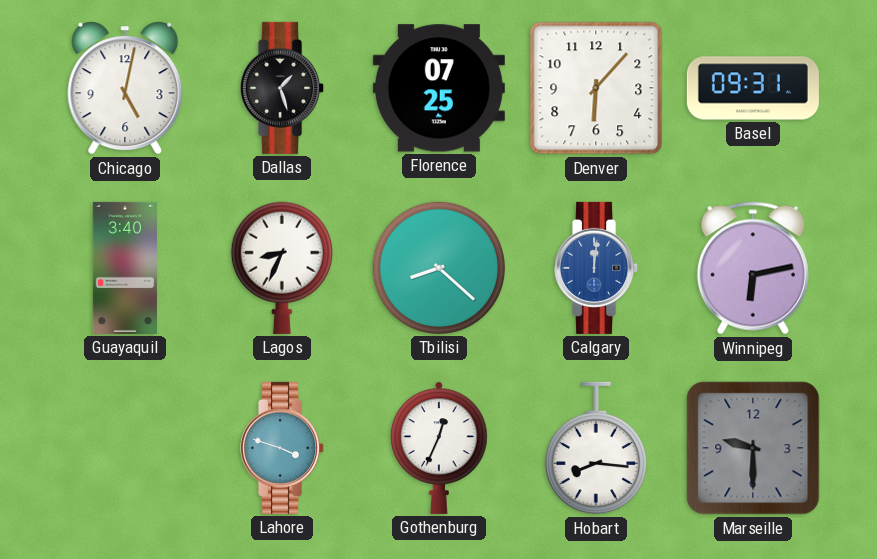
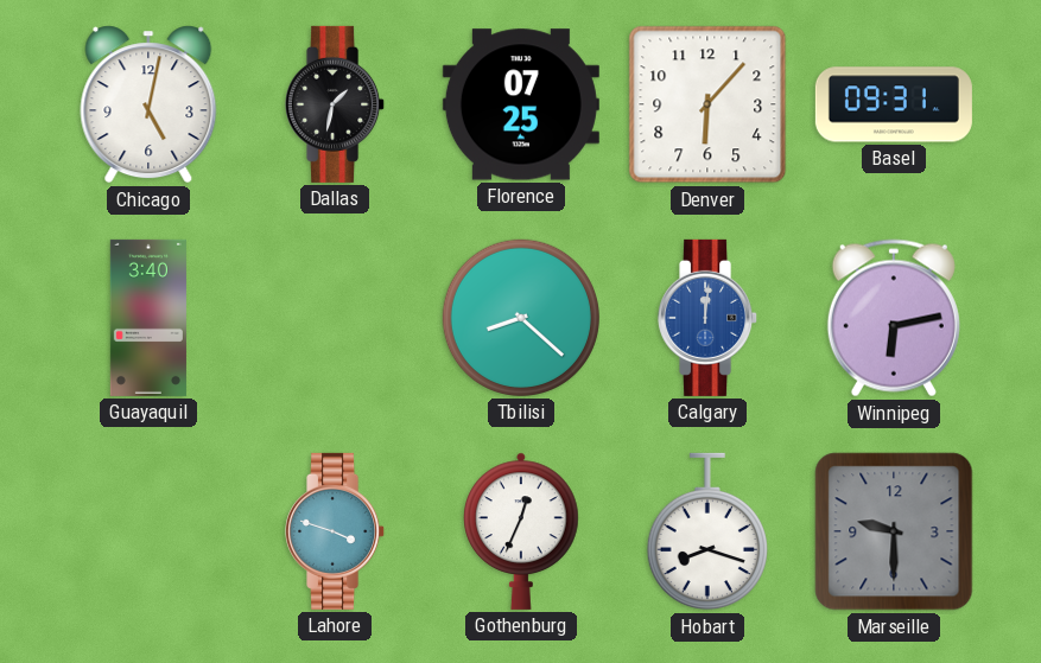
Dallas: 1:27 -> 1:32 (336, 104)
Lagos: 8:34 -> none (282, 268)
Hobart: 8:16 -> 8:18 (707, 531)
